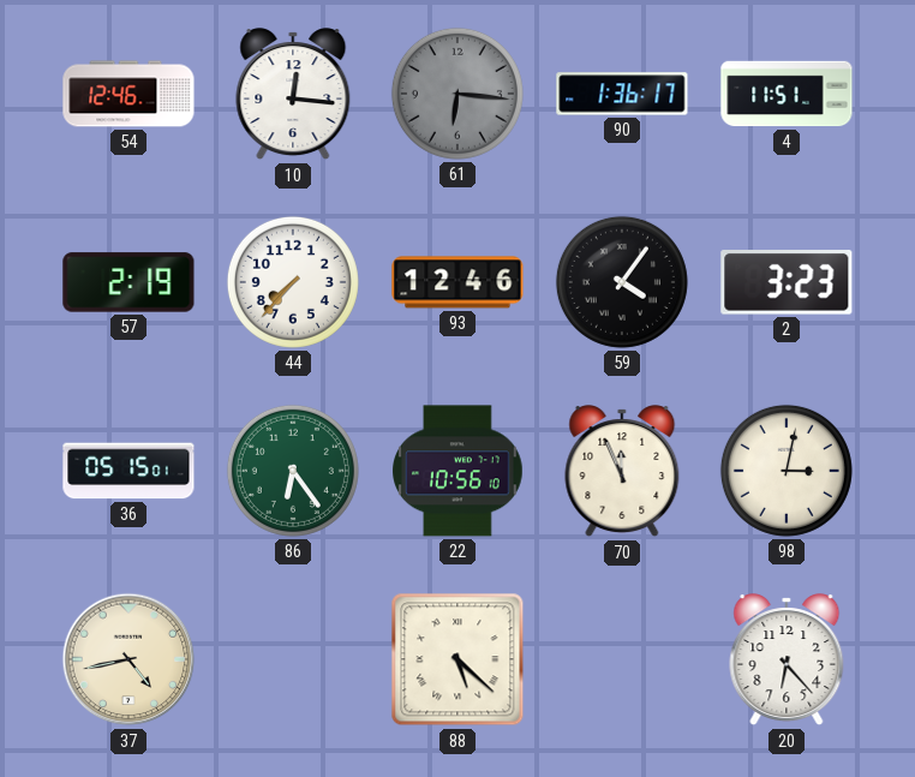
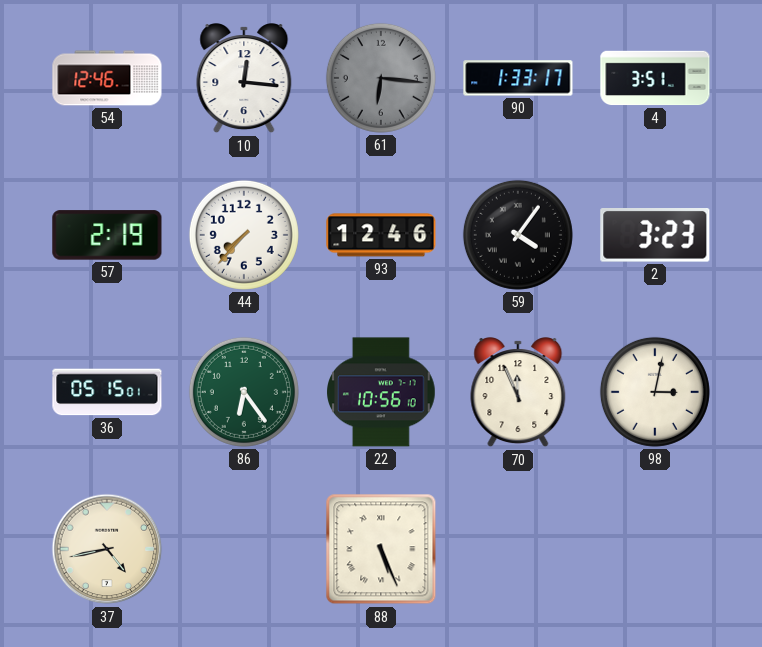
90: 1:36 -> 1:33 (518, 78)
4: 11:51 -> 3:51 (655, 78)
88: 5:22 -> 5:26 (381, 549)
20: 6:23 -> none (787, 661)
